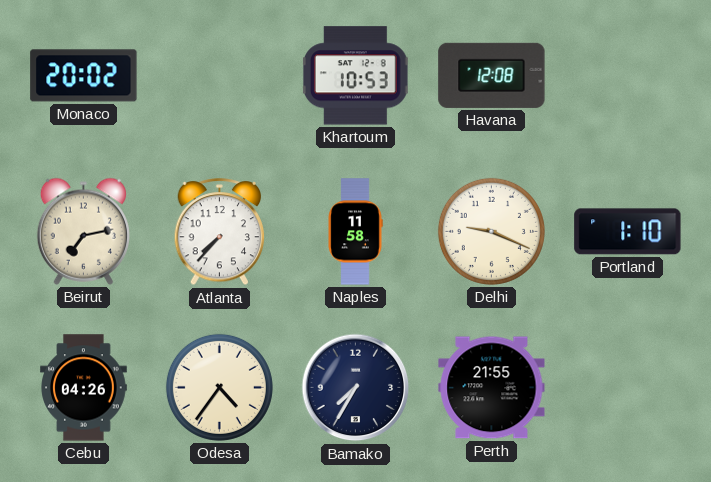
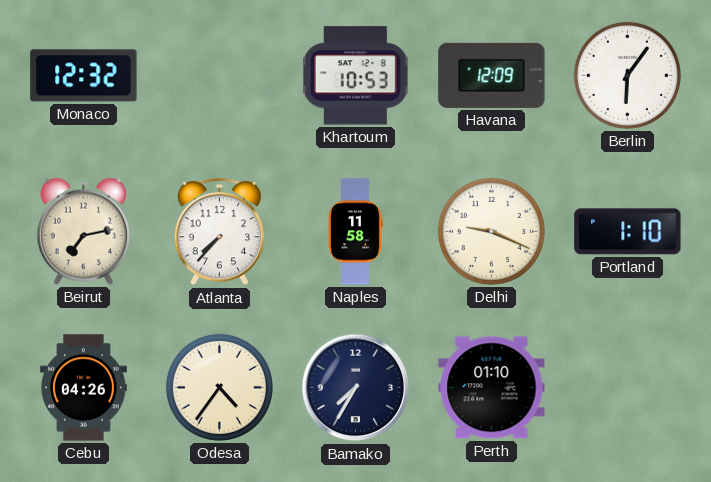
Monaco: 20:02 -> 12:32 (84, 76)
Havana: 12:08 -> 12:09 (492, 75)
Berlin: none -> 6:06 (627, 75)
Perth: 21:55 -> 01:10 (492, 388)
